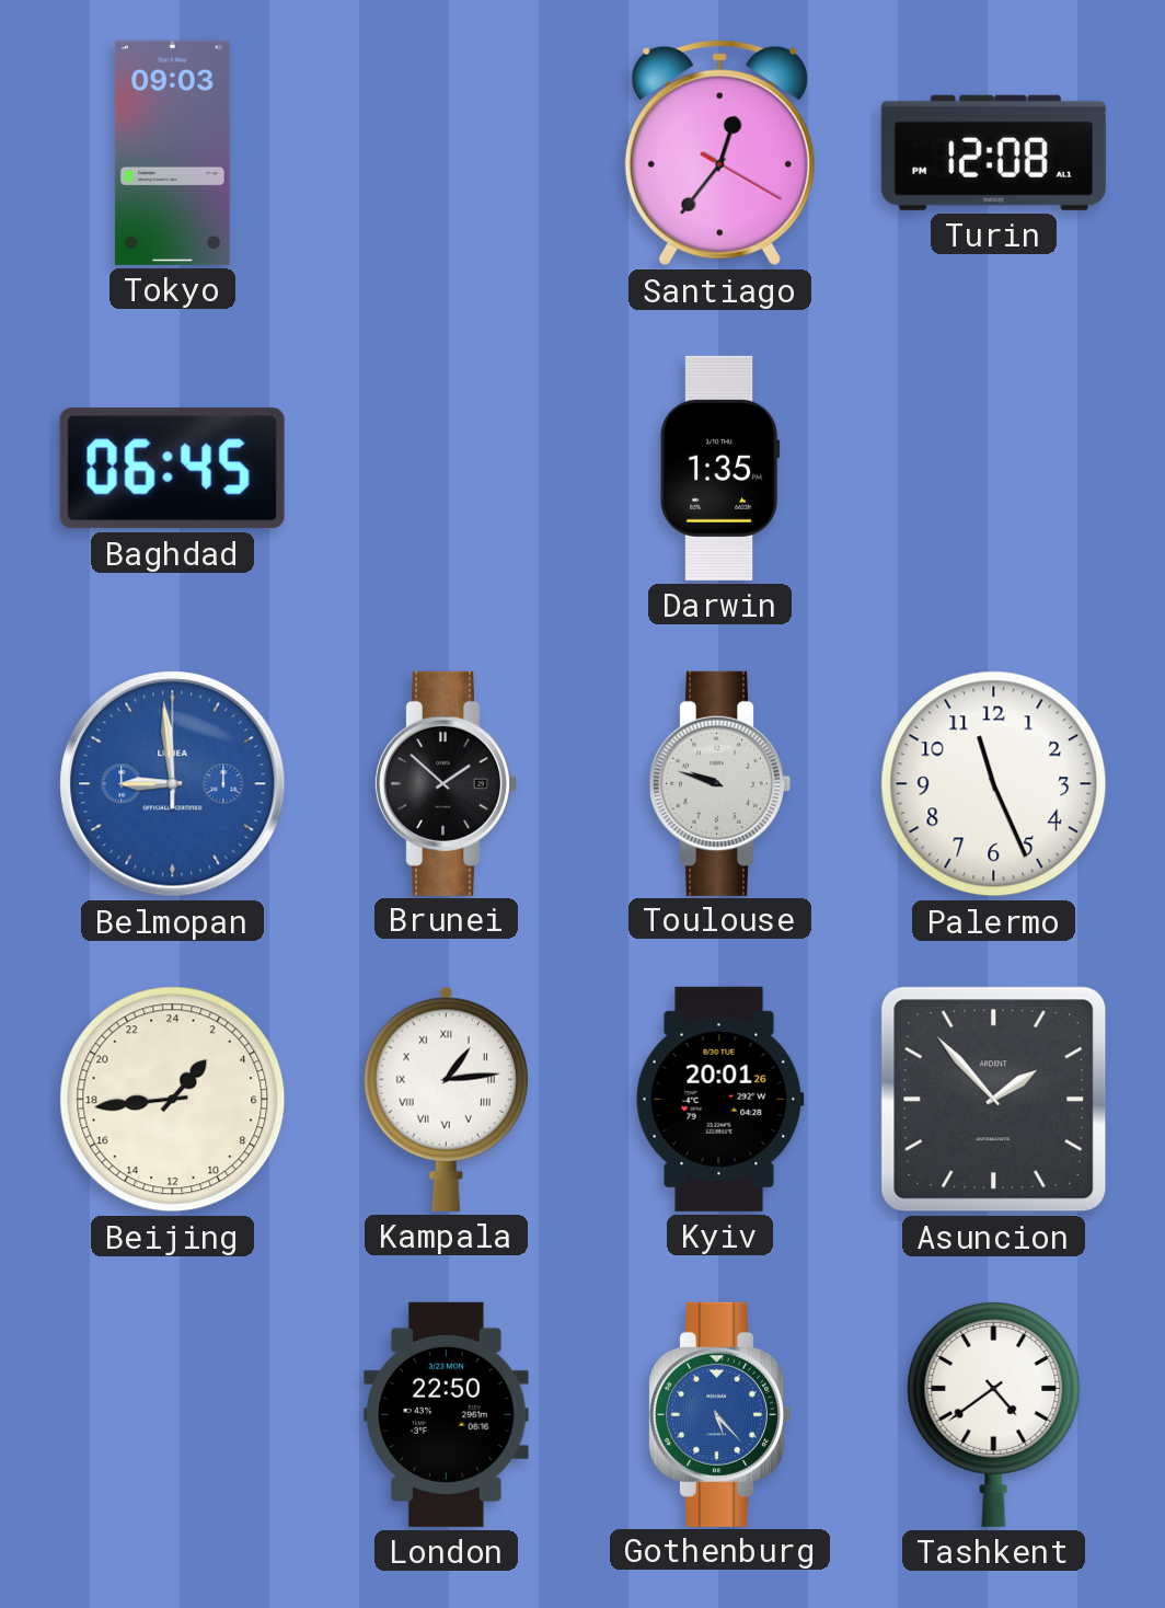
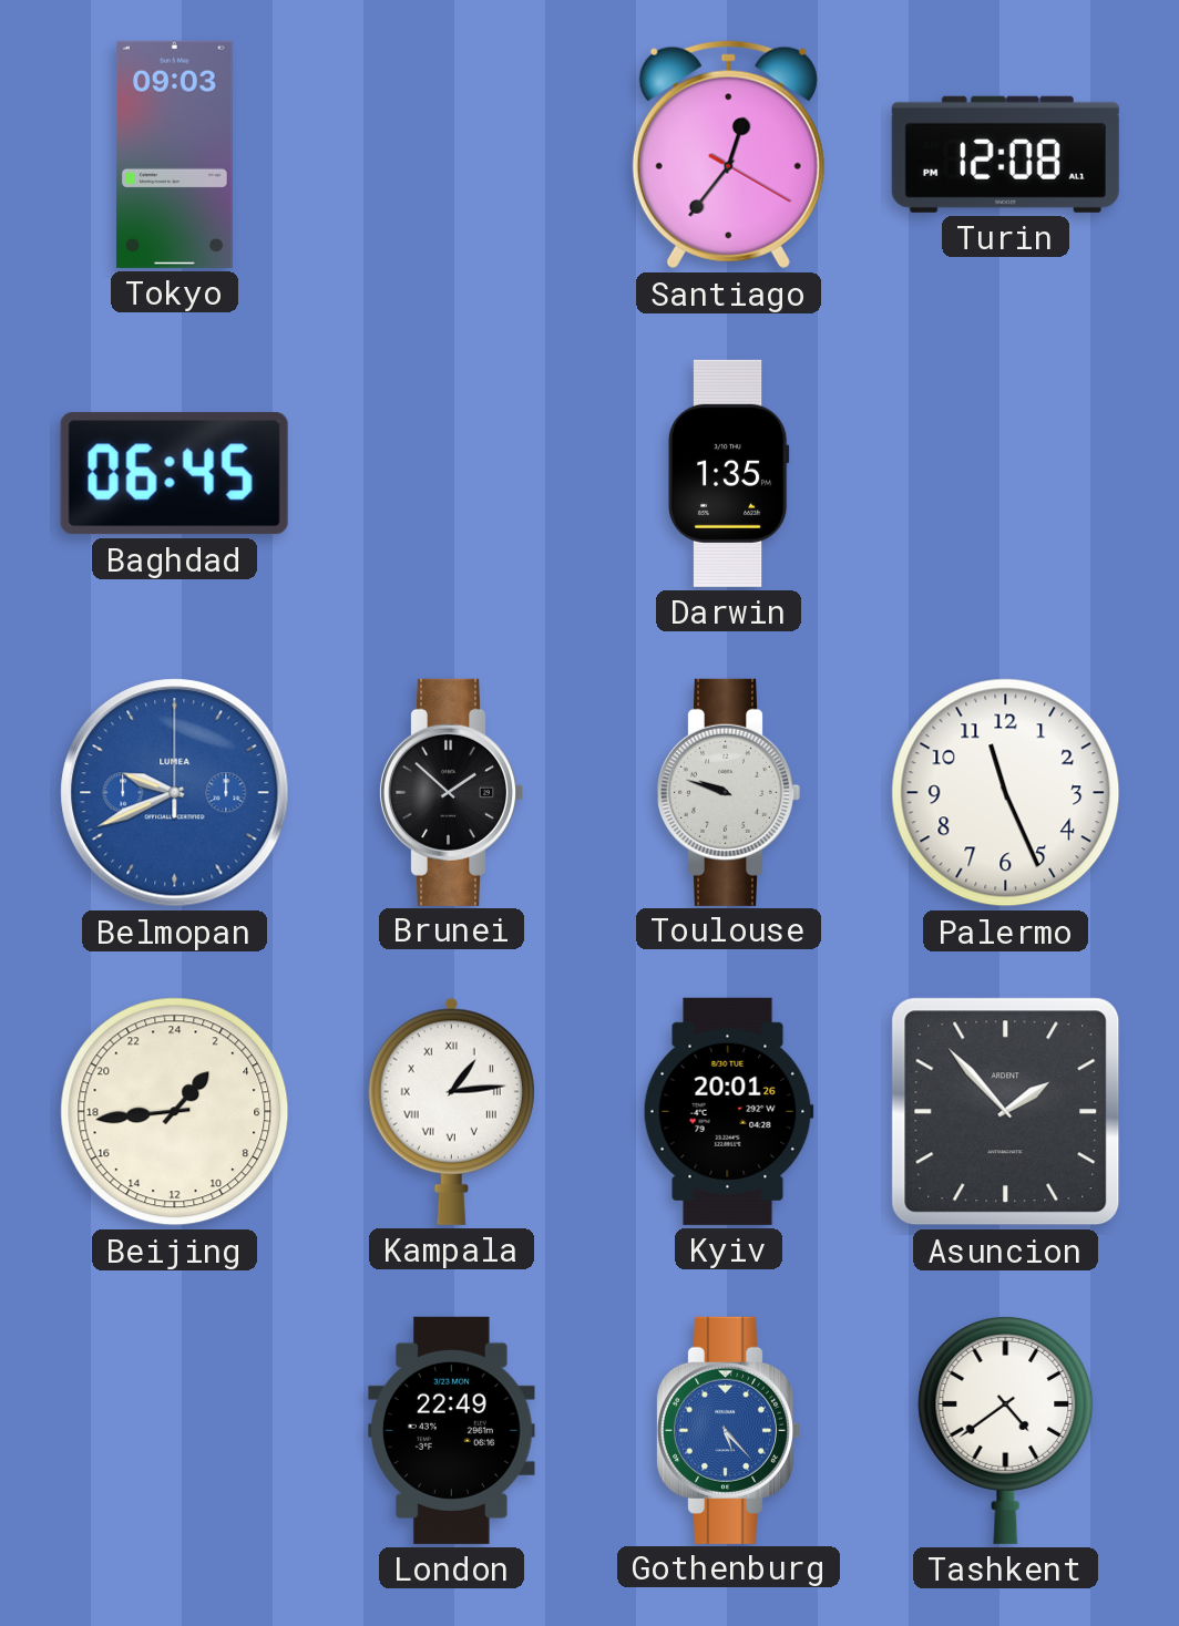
Belmopan: 8:59 -> 9:41 (175, 793)
London: 22:50 -> 22:49 (452, 1430)
